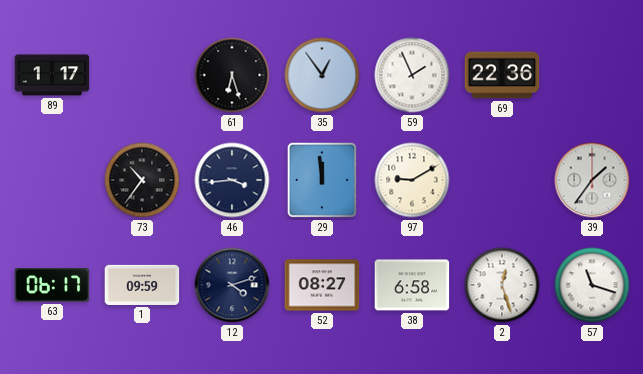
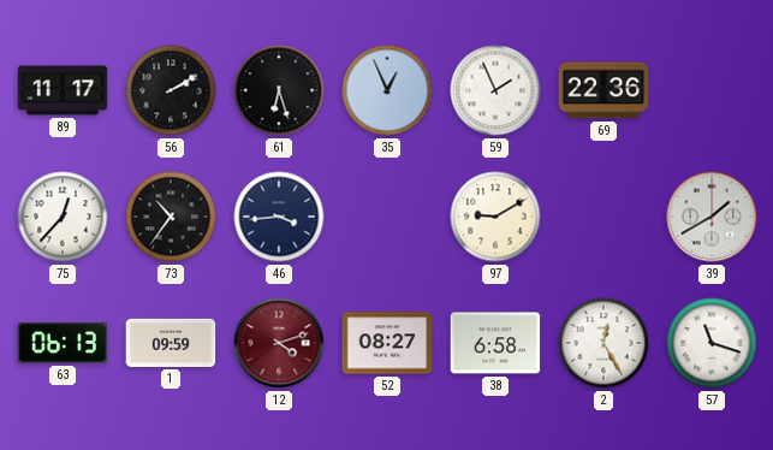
89: 1:17 -> 11:17 (63, 90)
56: none -> 2:10 (171, 90)
35: 12:54 -> 12:56 (387, 90)
75: none -> 12:37 (63, 217)
29: 11:59 -> none (321, 180)
39: 1:36 -> 1:40 (712, 217)
63: 06:17 -> 06:13 (63, 344)
12 dial: navy -> burgundy (279, 343)
2: 12:27 -> 12:25 (603, 343)
